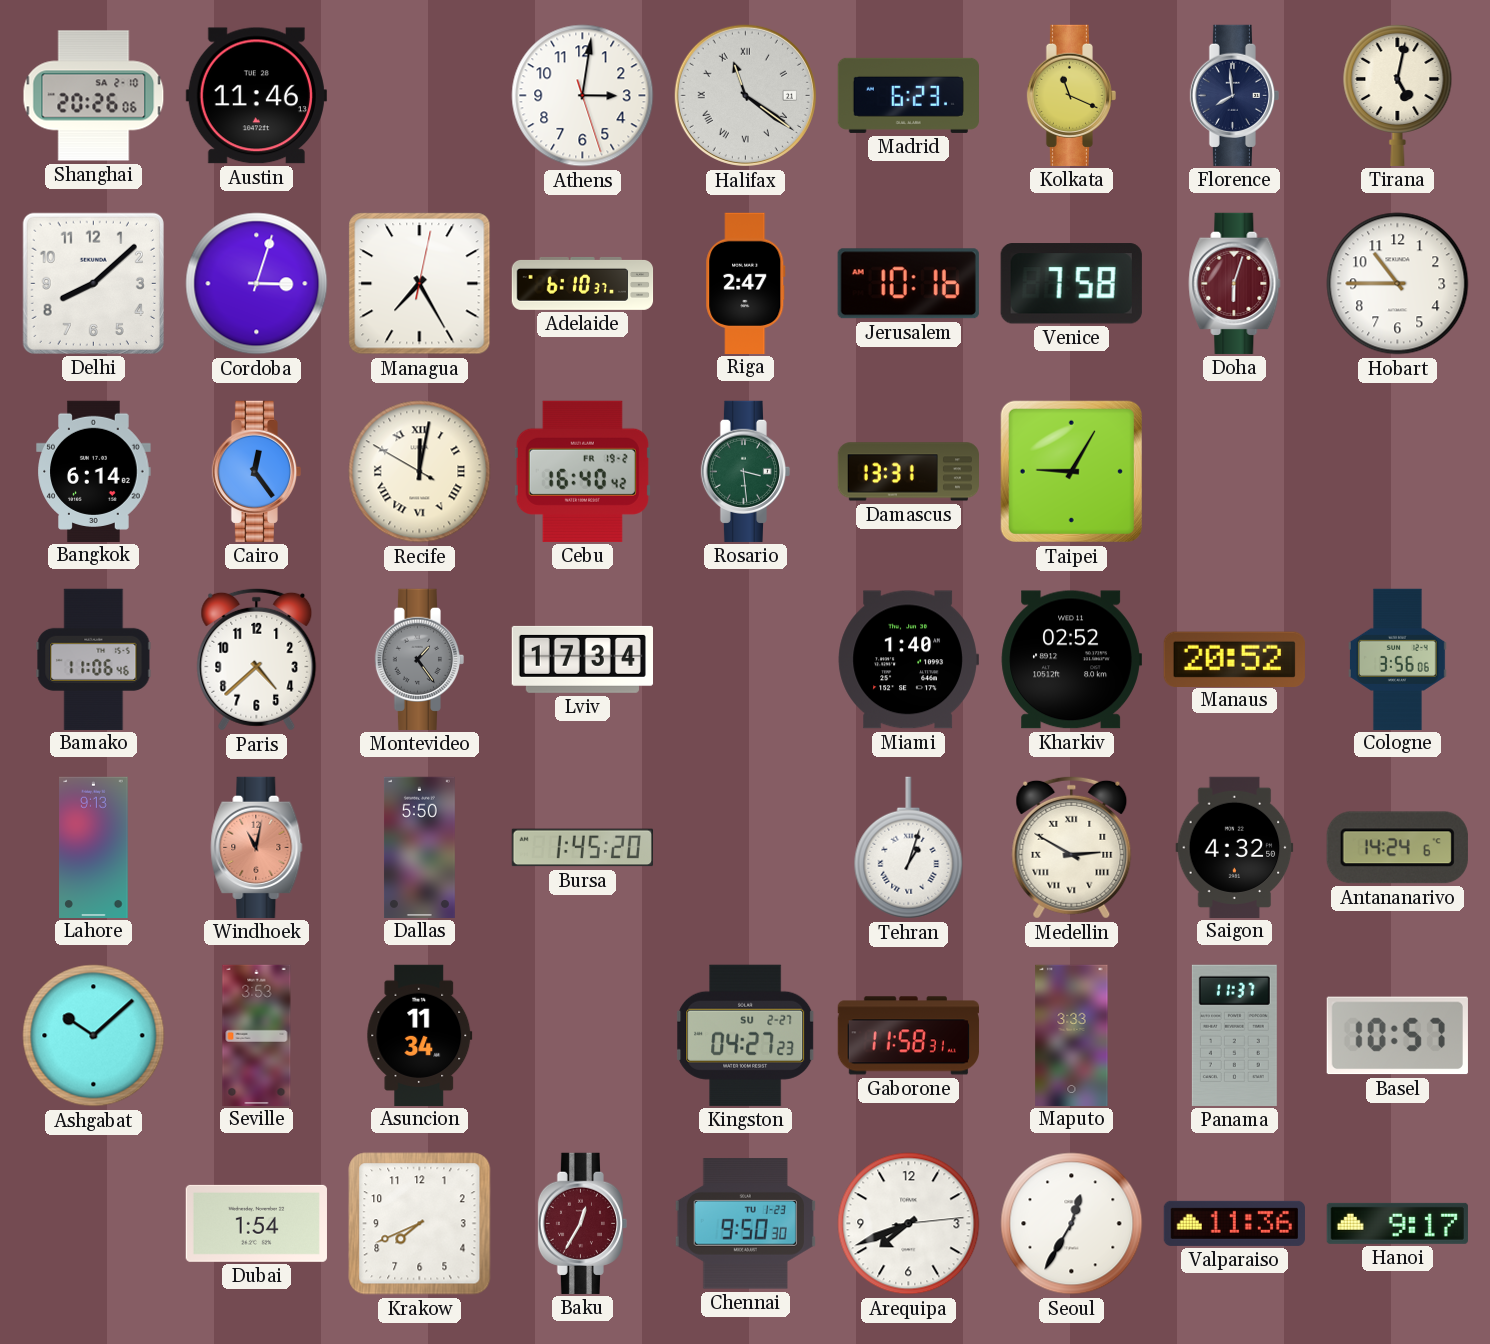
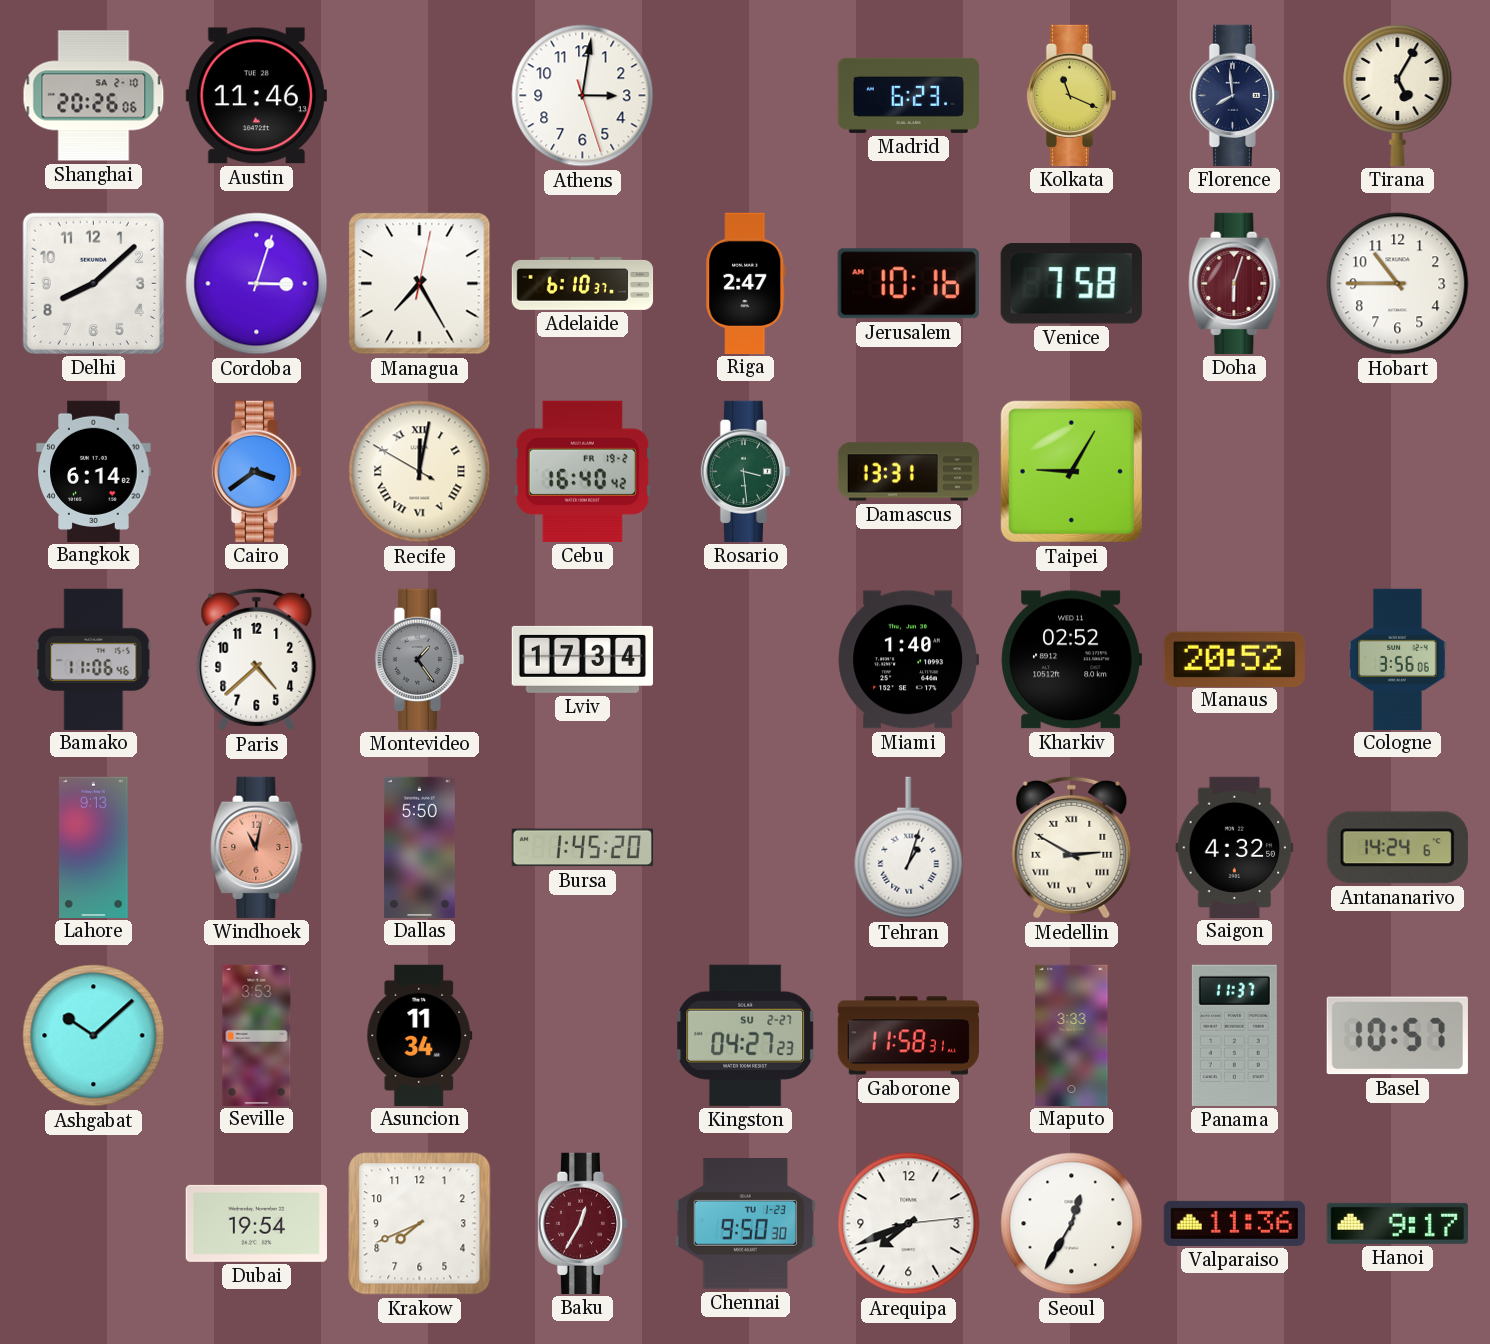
Halifax: 11:21 -> none (745, 95)
Tirana: 5:02 -> 5:05 (1398, 95)
Cairo: 12:24 -> 3:39 (256, 471)
Dubai: 1:54 -> 19:54 (256, 1223)
